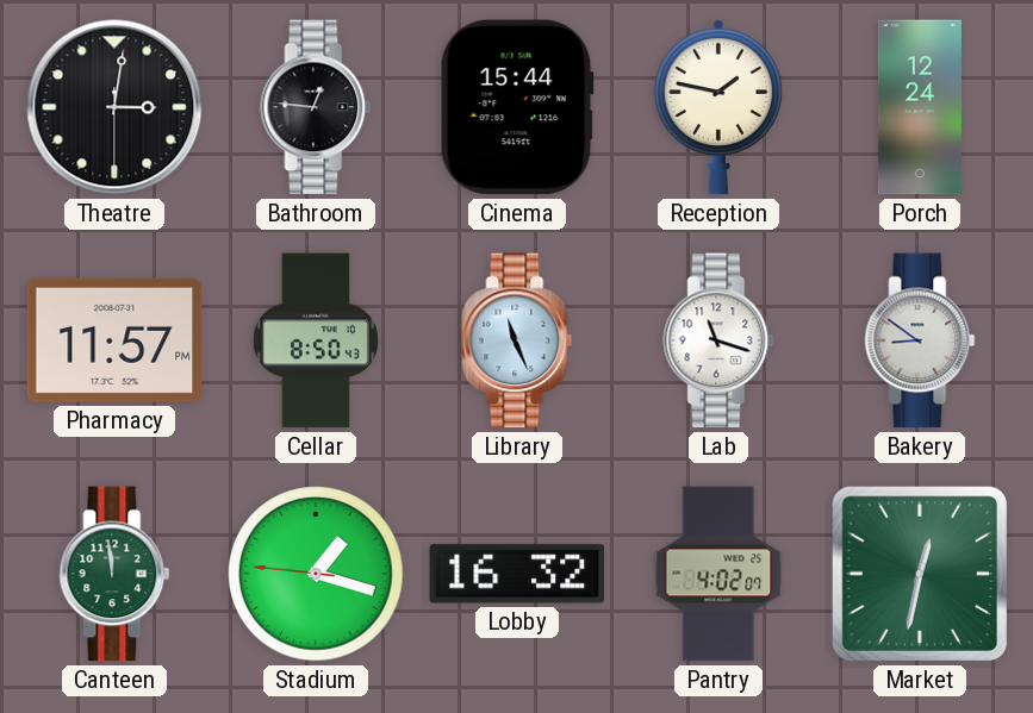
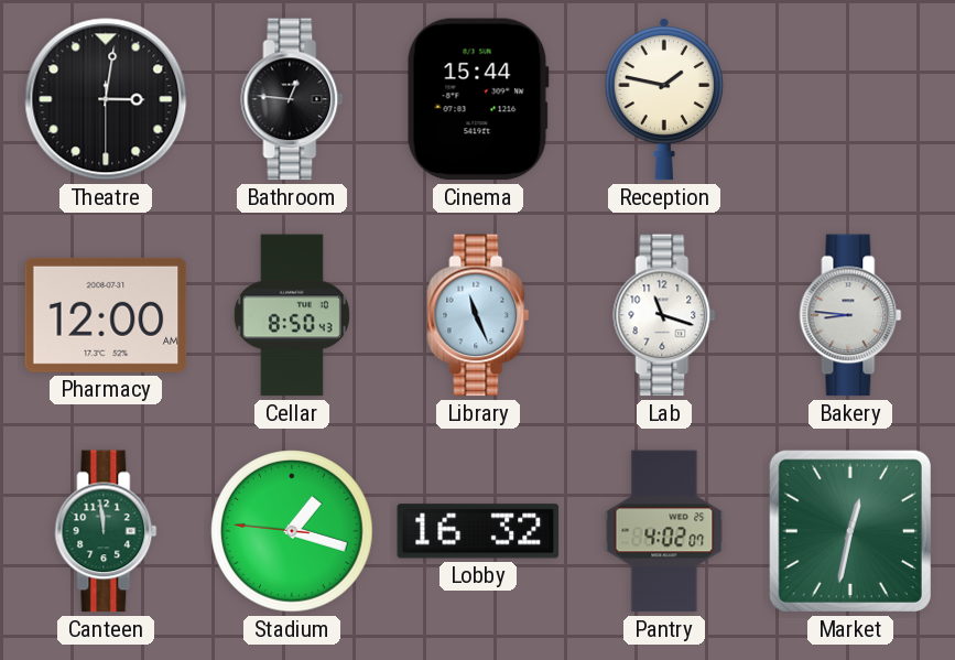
Porch: 12:24 -> none (920, 107)
Pharmacy: 11:57 -> 12:00 (106, 315)
Bakery: 8:51 -> 8:46 (850, 315)
